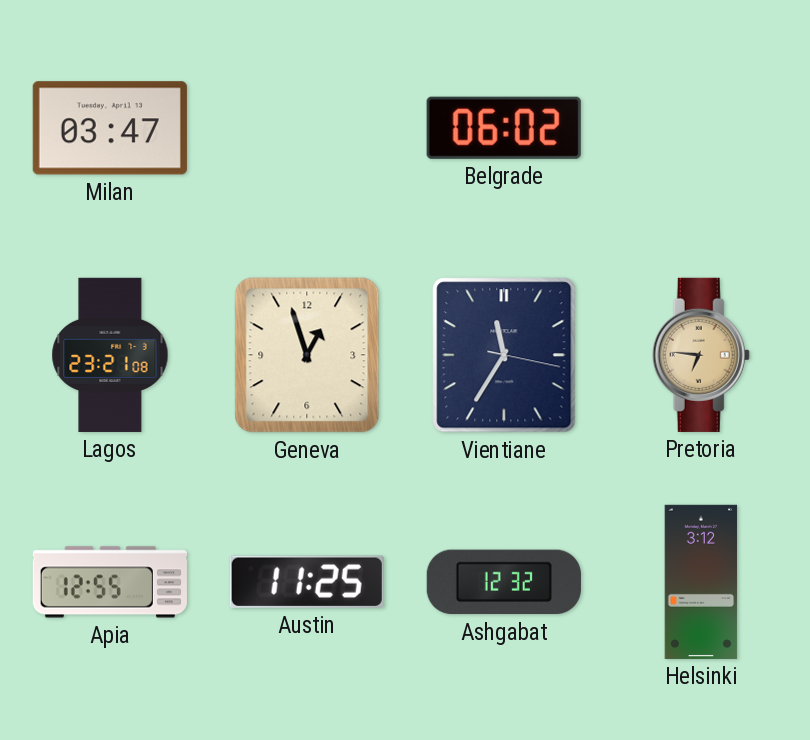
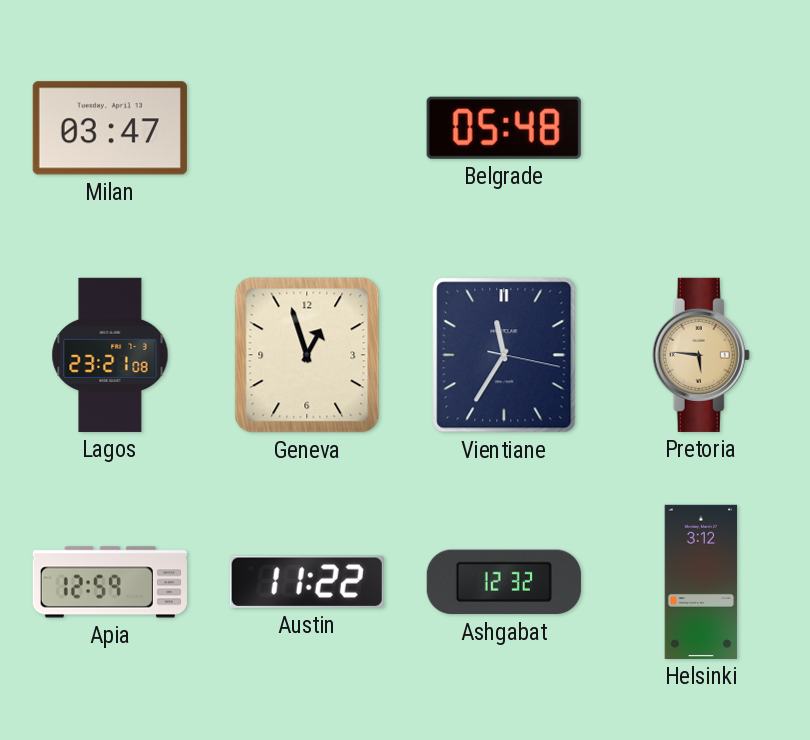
Belgrade: 06:02 -> 05:48 (504, 128)
Pretoria: 6:46 -> 5:46 (701, 355)
Apia: 12:55 -> 12:59 (110, 582)
Austin: 11:25 -> 11:22 (307, 582)
